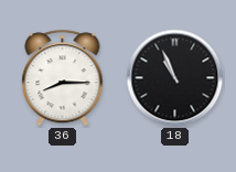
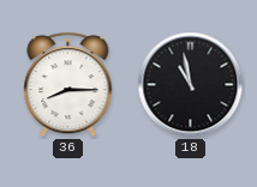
18: 10:56 -> 10:58 (191, 85)
